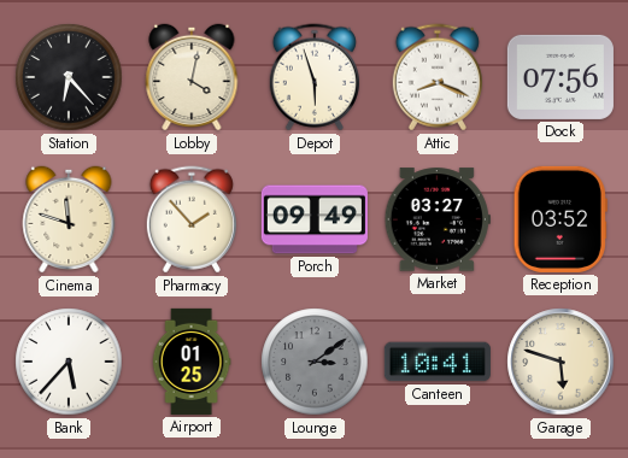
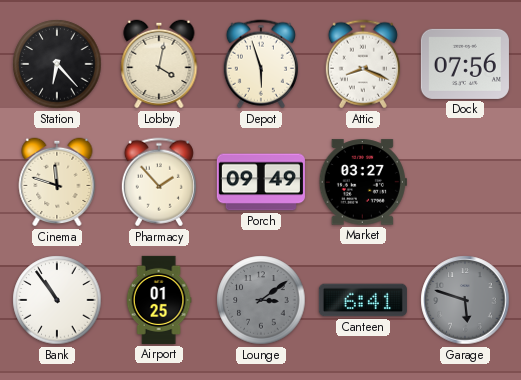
Reception: 03:52 -> none (560, 219)
Bank: 5:37 -> 10:54 (57, 300)
Canteen: 10:41 -> 6:41 (363, 300)
Garage dial: cream -> grey (465, 300)
